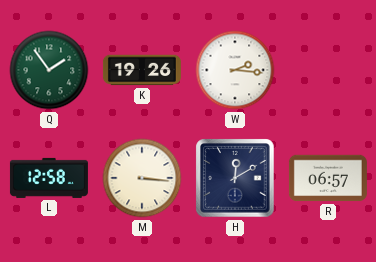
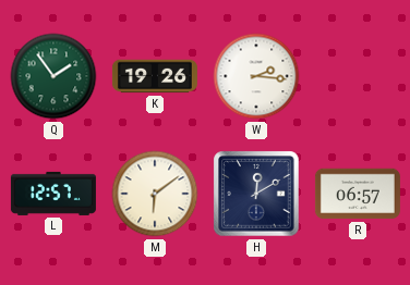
L: 12:58 -> 12:57 (53, 194)
M: 3:16 -> 6:09 (155, 194)
